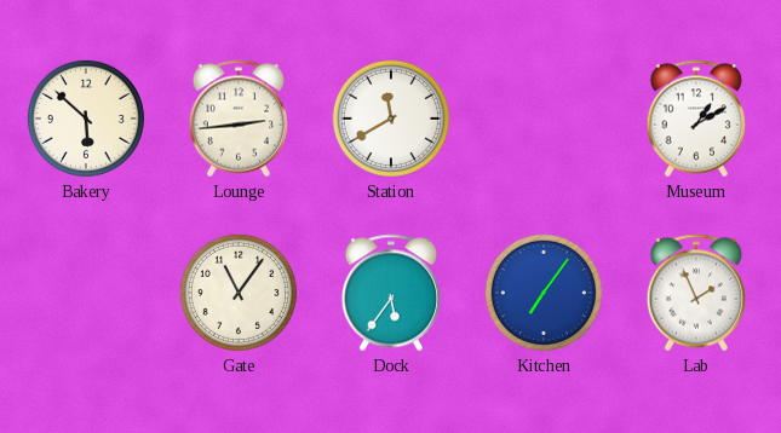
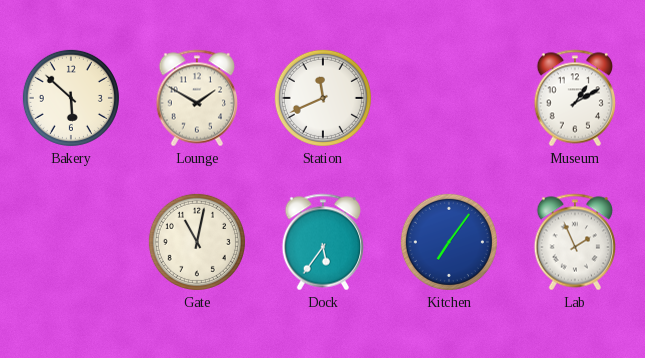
Lounge: 2:44 -> 1:50 (196, 98)
Station: 11:40 -> 11:41 (323, 98)
Gate: 11:06 -> 11:02 (197, 242)
